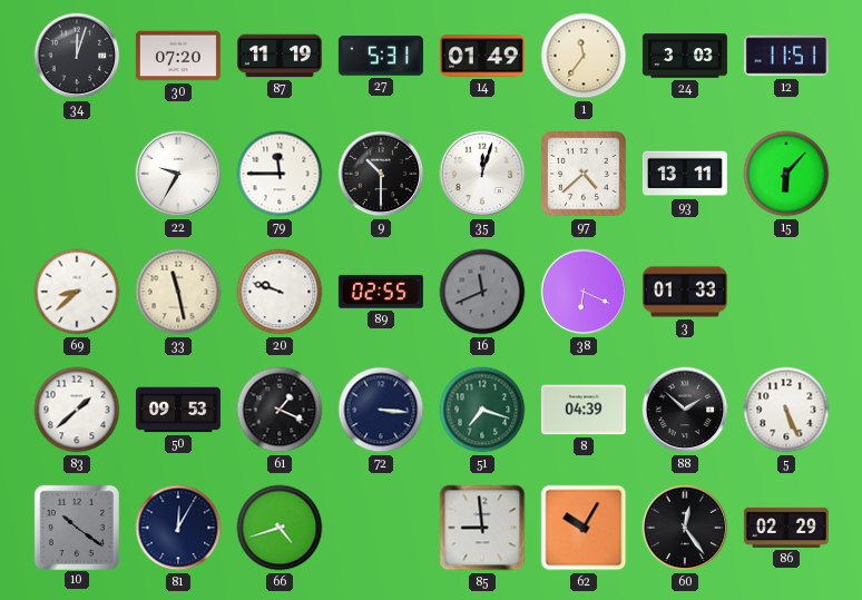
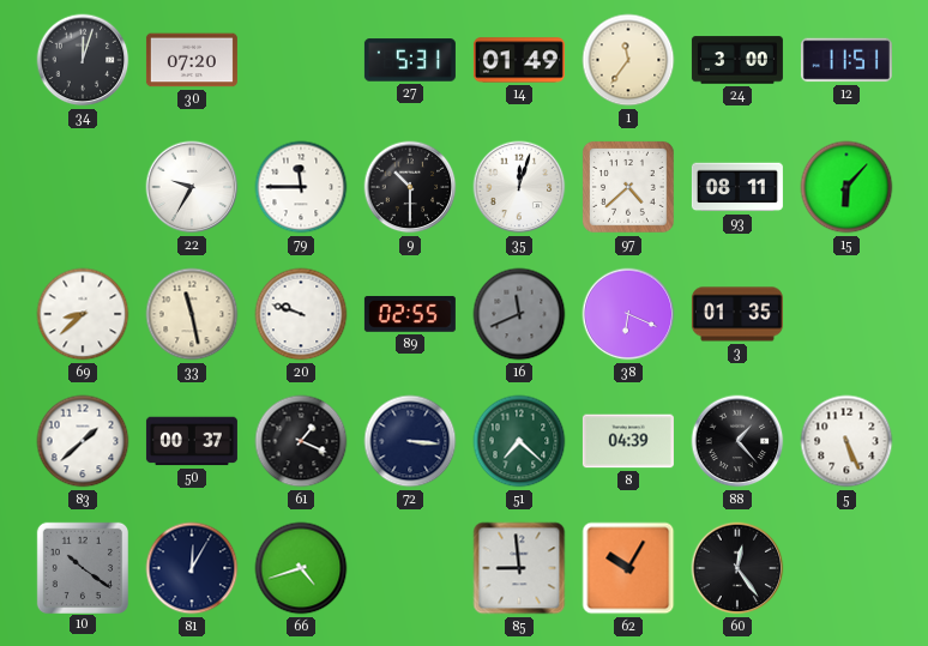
87: 11:19 -> none (280, 56)
24: 3:03 -> 3:00 (737, 60)
93: 13:11 -> 08:11 (737, 187)
3: 01:33 -> 01:35 (737, 314)
50: 09:53 -> 00:37 (192, 441)
51: 7:18 -> 7:22 (519, 441)
88: 1:52 -> 1:23 (737, 441)
86: 02:29 -> none (786, 528)
